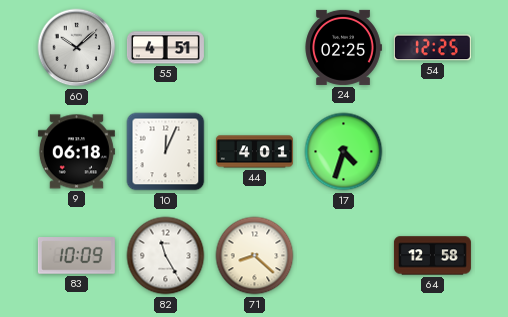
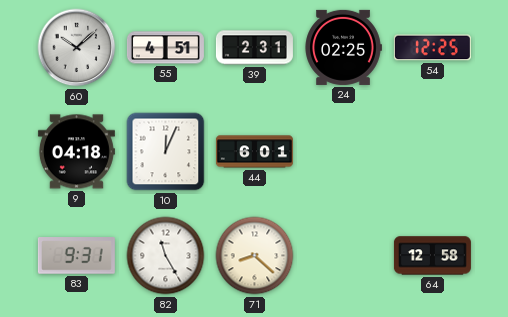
39: none -> 2:31 (254, 48)
9: 06:18 -> 04:18 (76, 152)
44: 4:01 -> 6:01 (254, 152)
17: 4:33 -> none (344, 152)
83: 10:09 -> 9:31 (76, 256)
